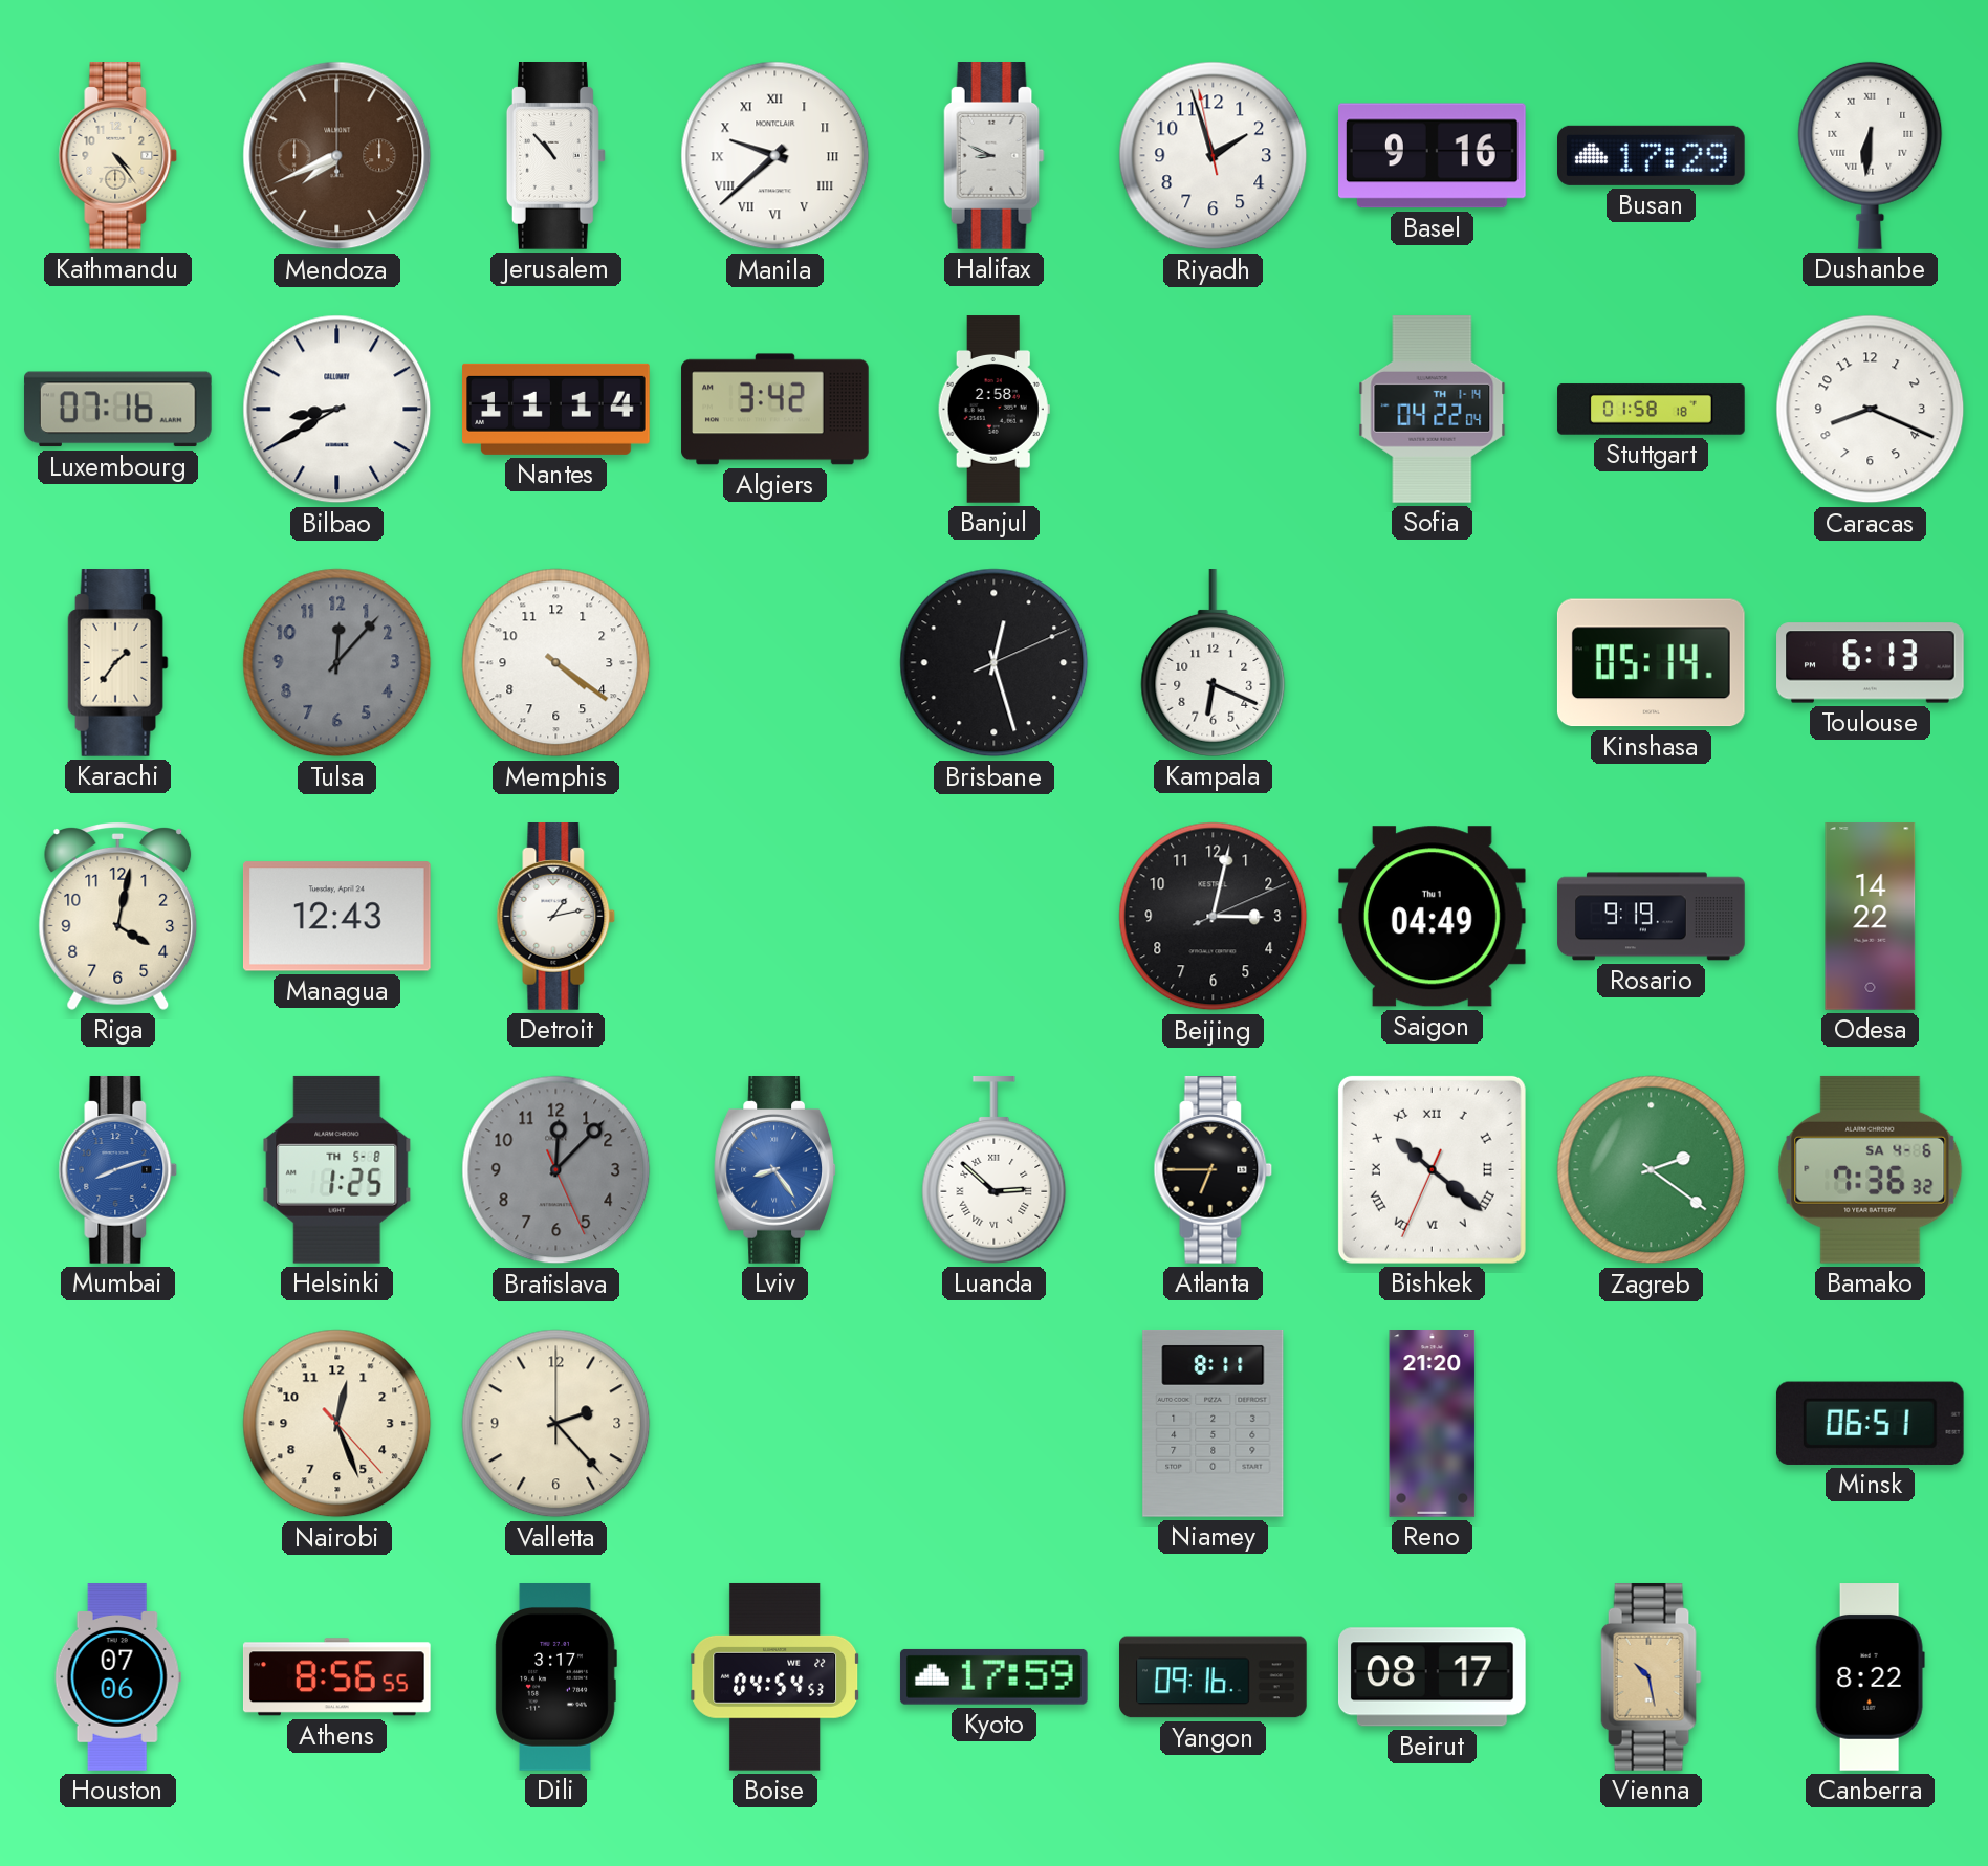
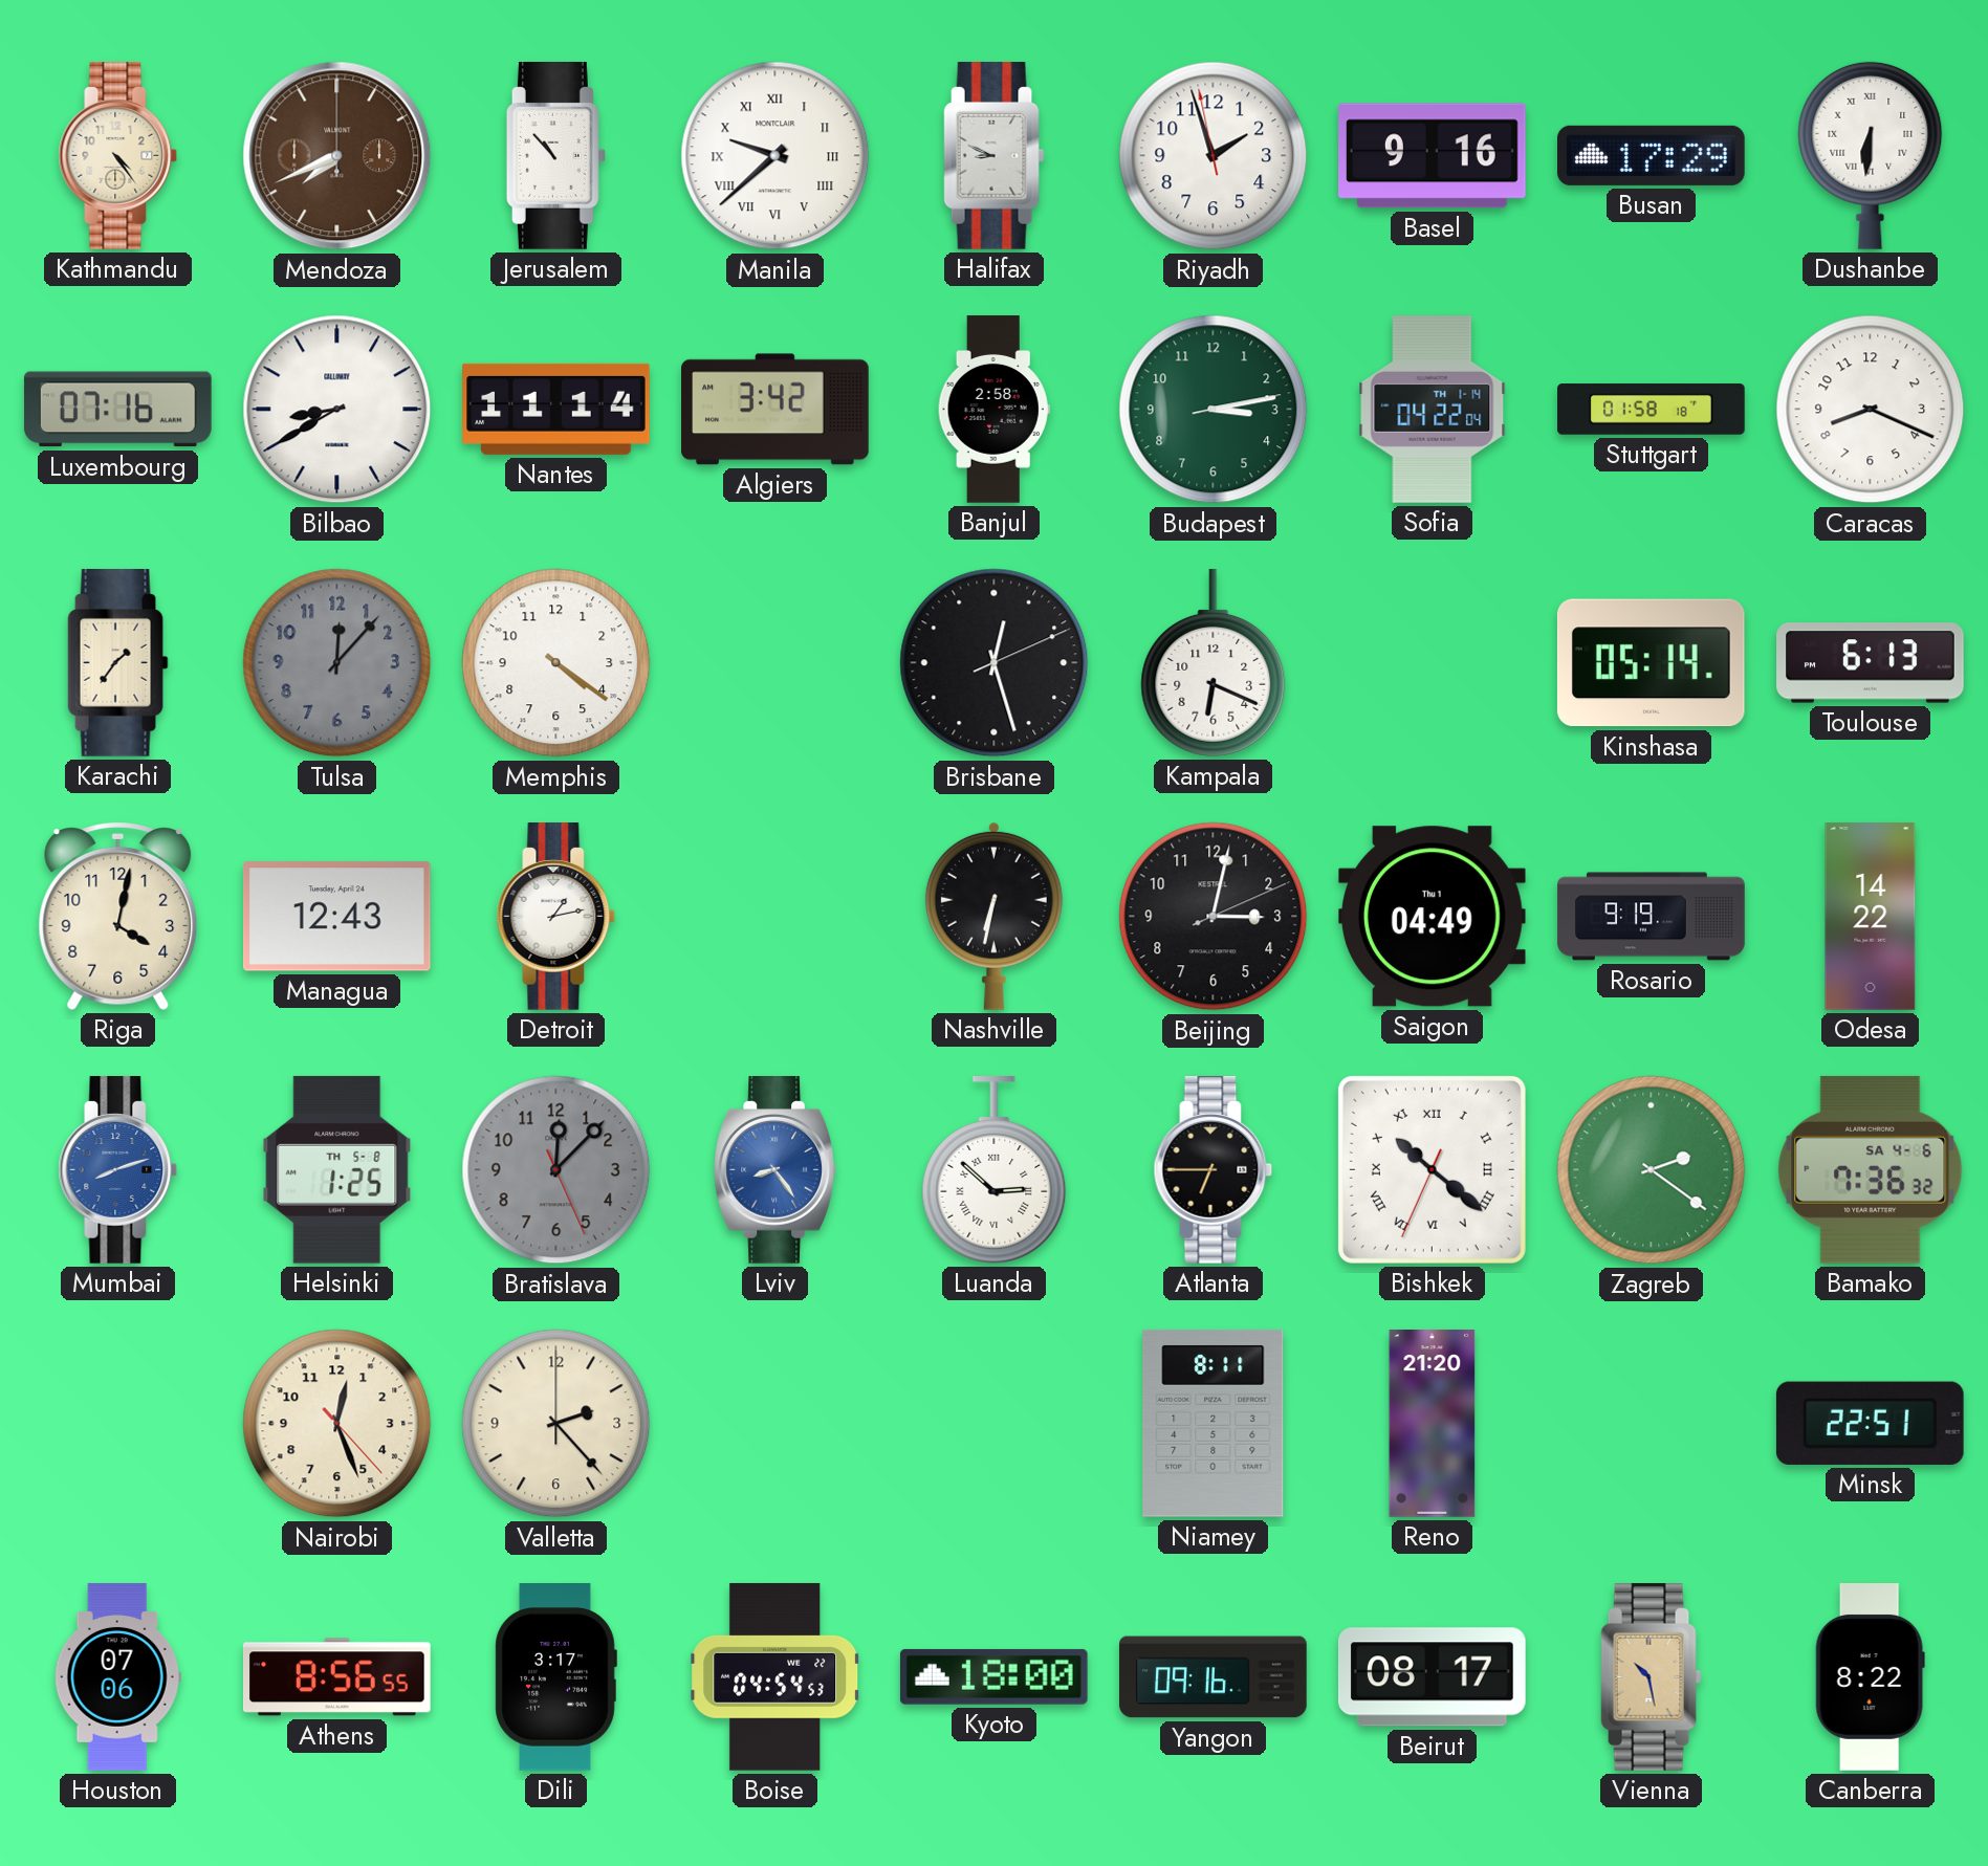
Budapest: none -> 3:13 (1214, 410)
Nashville: none -> 6:32 (993, 916)
Minsk: 06:51 -> 22:51 (1870, 1423)
Kyoto: 17:59 -> 18:00 (993, 1676)
